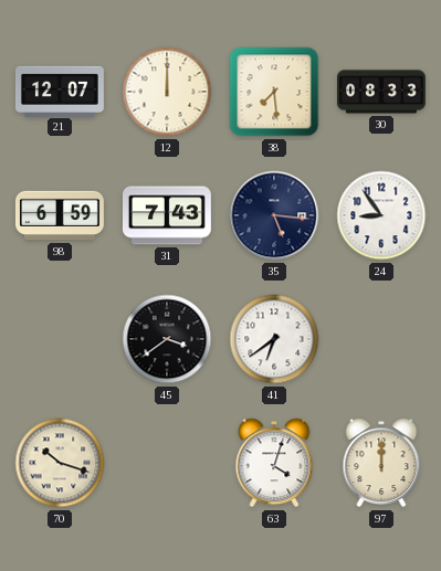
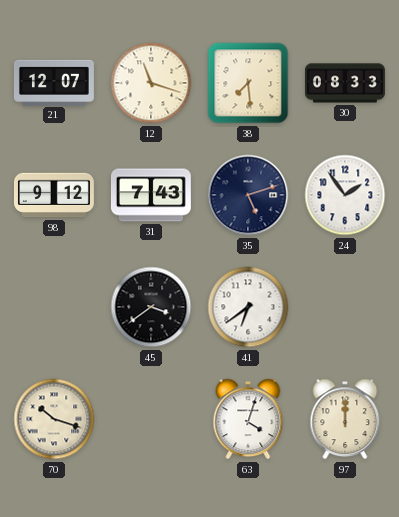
12: 12:00 -> 11:18 (151, 83)
98: 6:59 -> 9:12 (54, 195)
35: 5:16 -> 5:12 (248, 195)
24: 8:54 -> 1:54 (345, 195)
